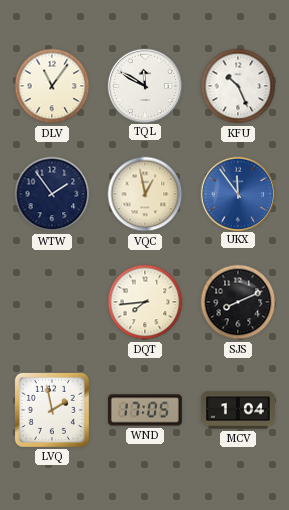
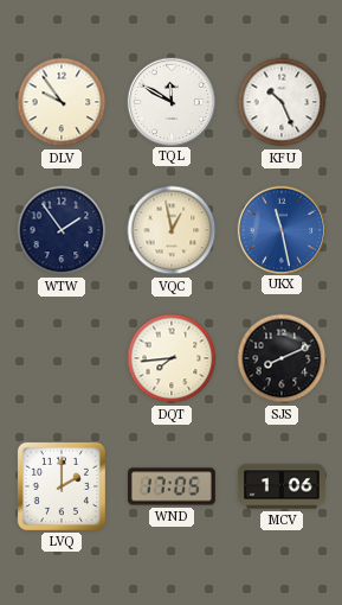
DLV: 11:06 -> 9:54 (62, 102)
UKX: 11:54 -> 11:28 (280, 229)
LVQ: 1:58 -> 2:00 (62, 486)
MCV: 1:04 -> 1:06 (282, 486)
